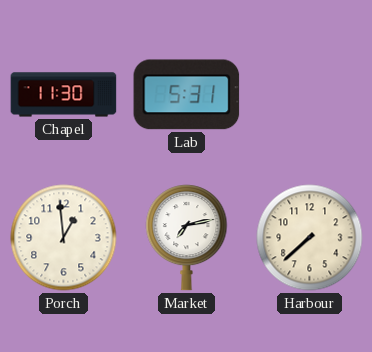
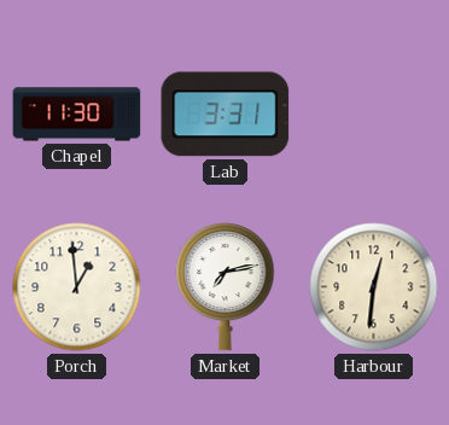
Lab: 5:31 -> 3:31 (226, 115)
Harbour: 7:38 -> 12:31 (374, 287)
